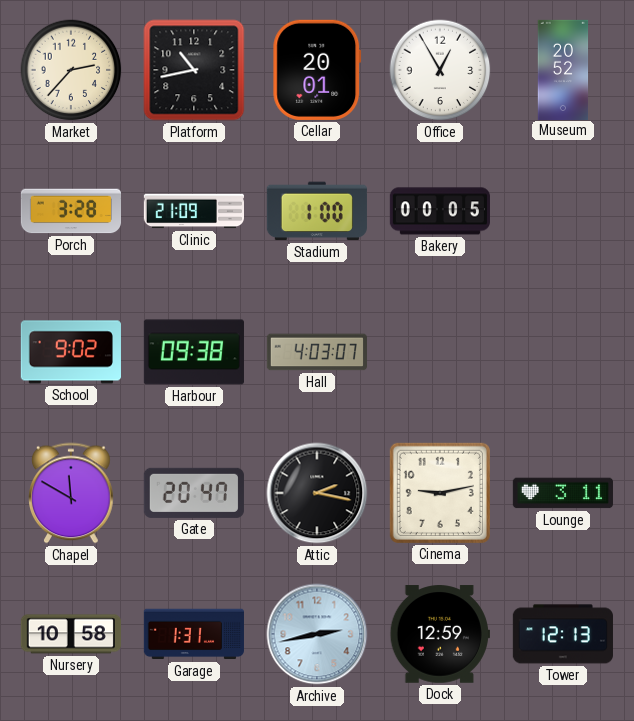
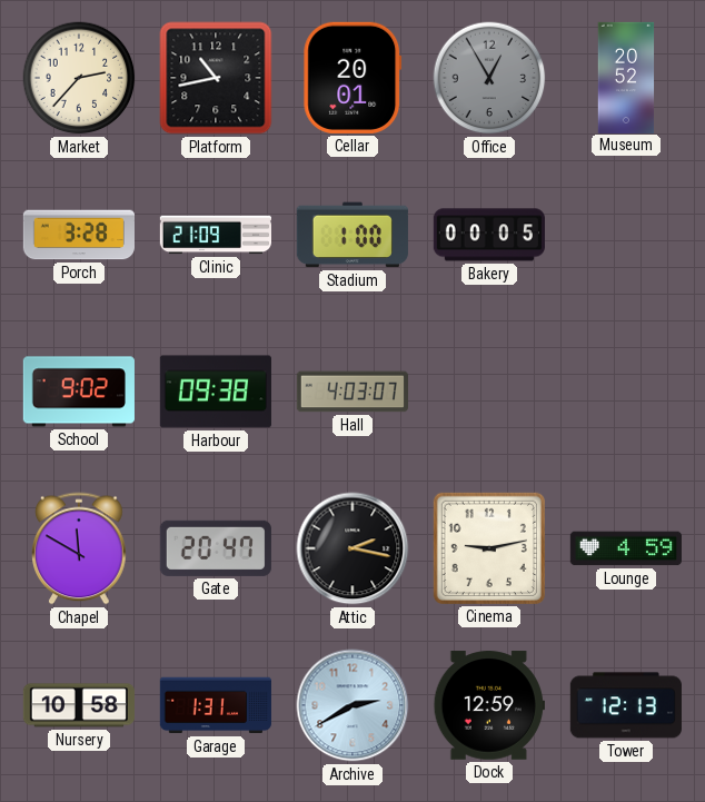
Office dial: white -> grey (489, 78)
Lounge: 3:11 -> 4:59 (626, 548)
Archive: 2:43 -> 2:40 (352, 705)
